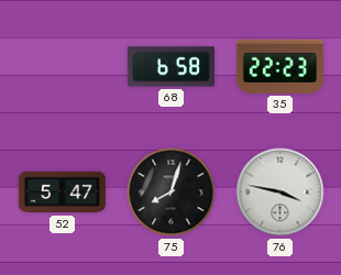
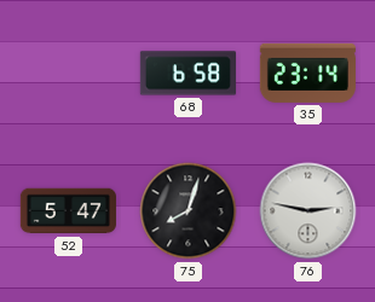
35: 22:23 -> 23:14 (307, 72)
76: 3:47 -> 2:47 (308, 211)
